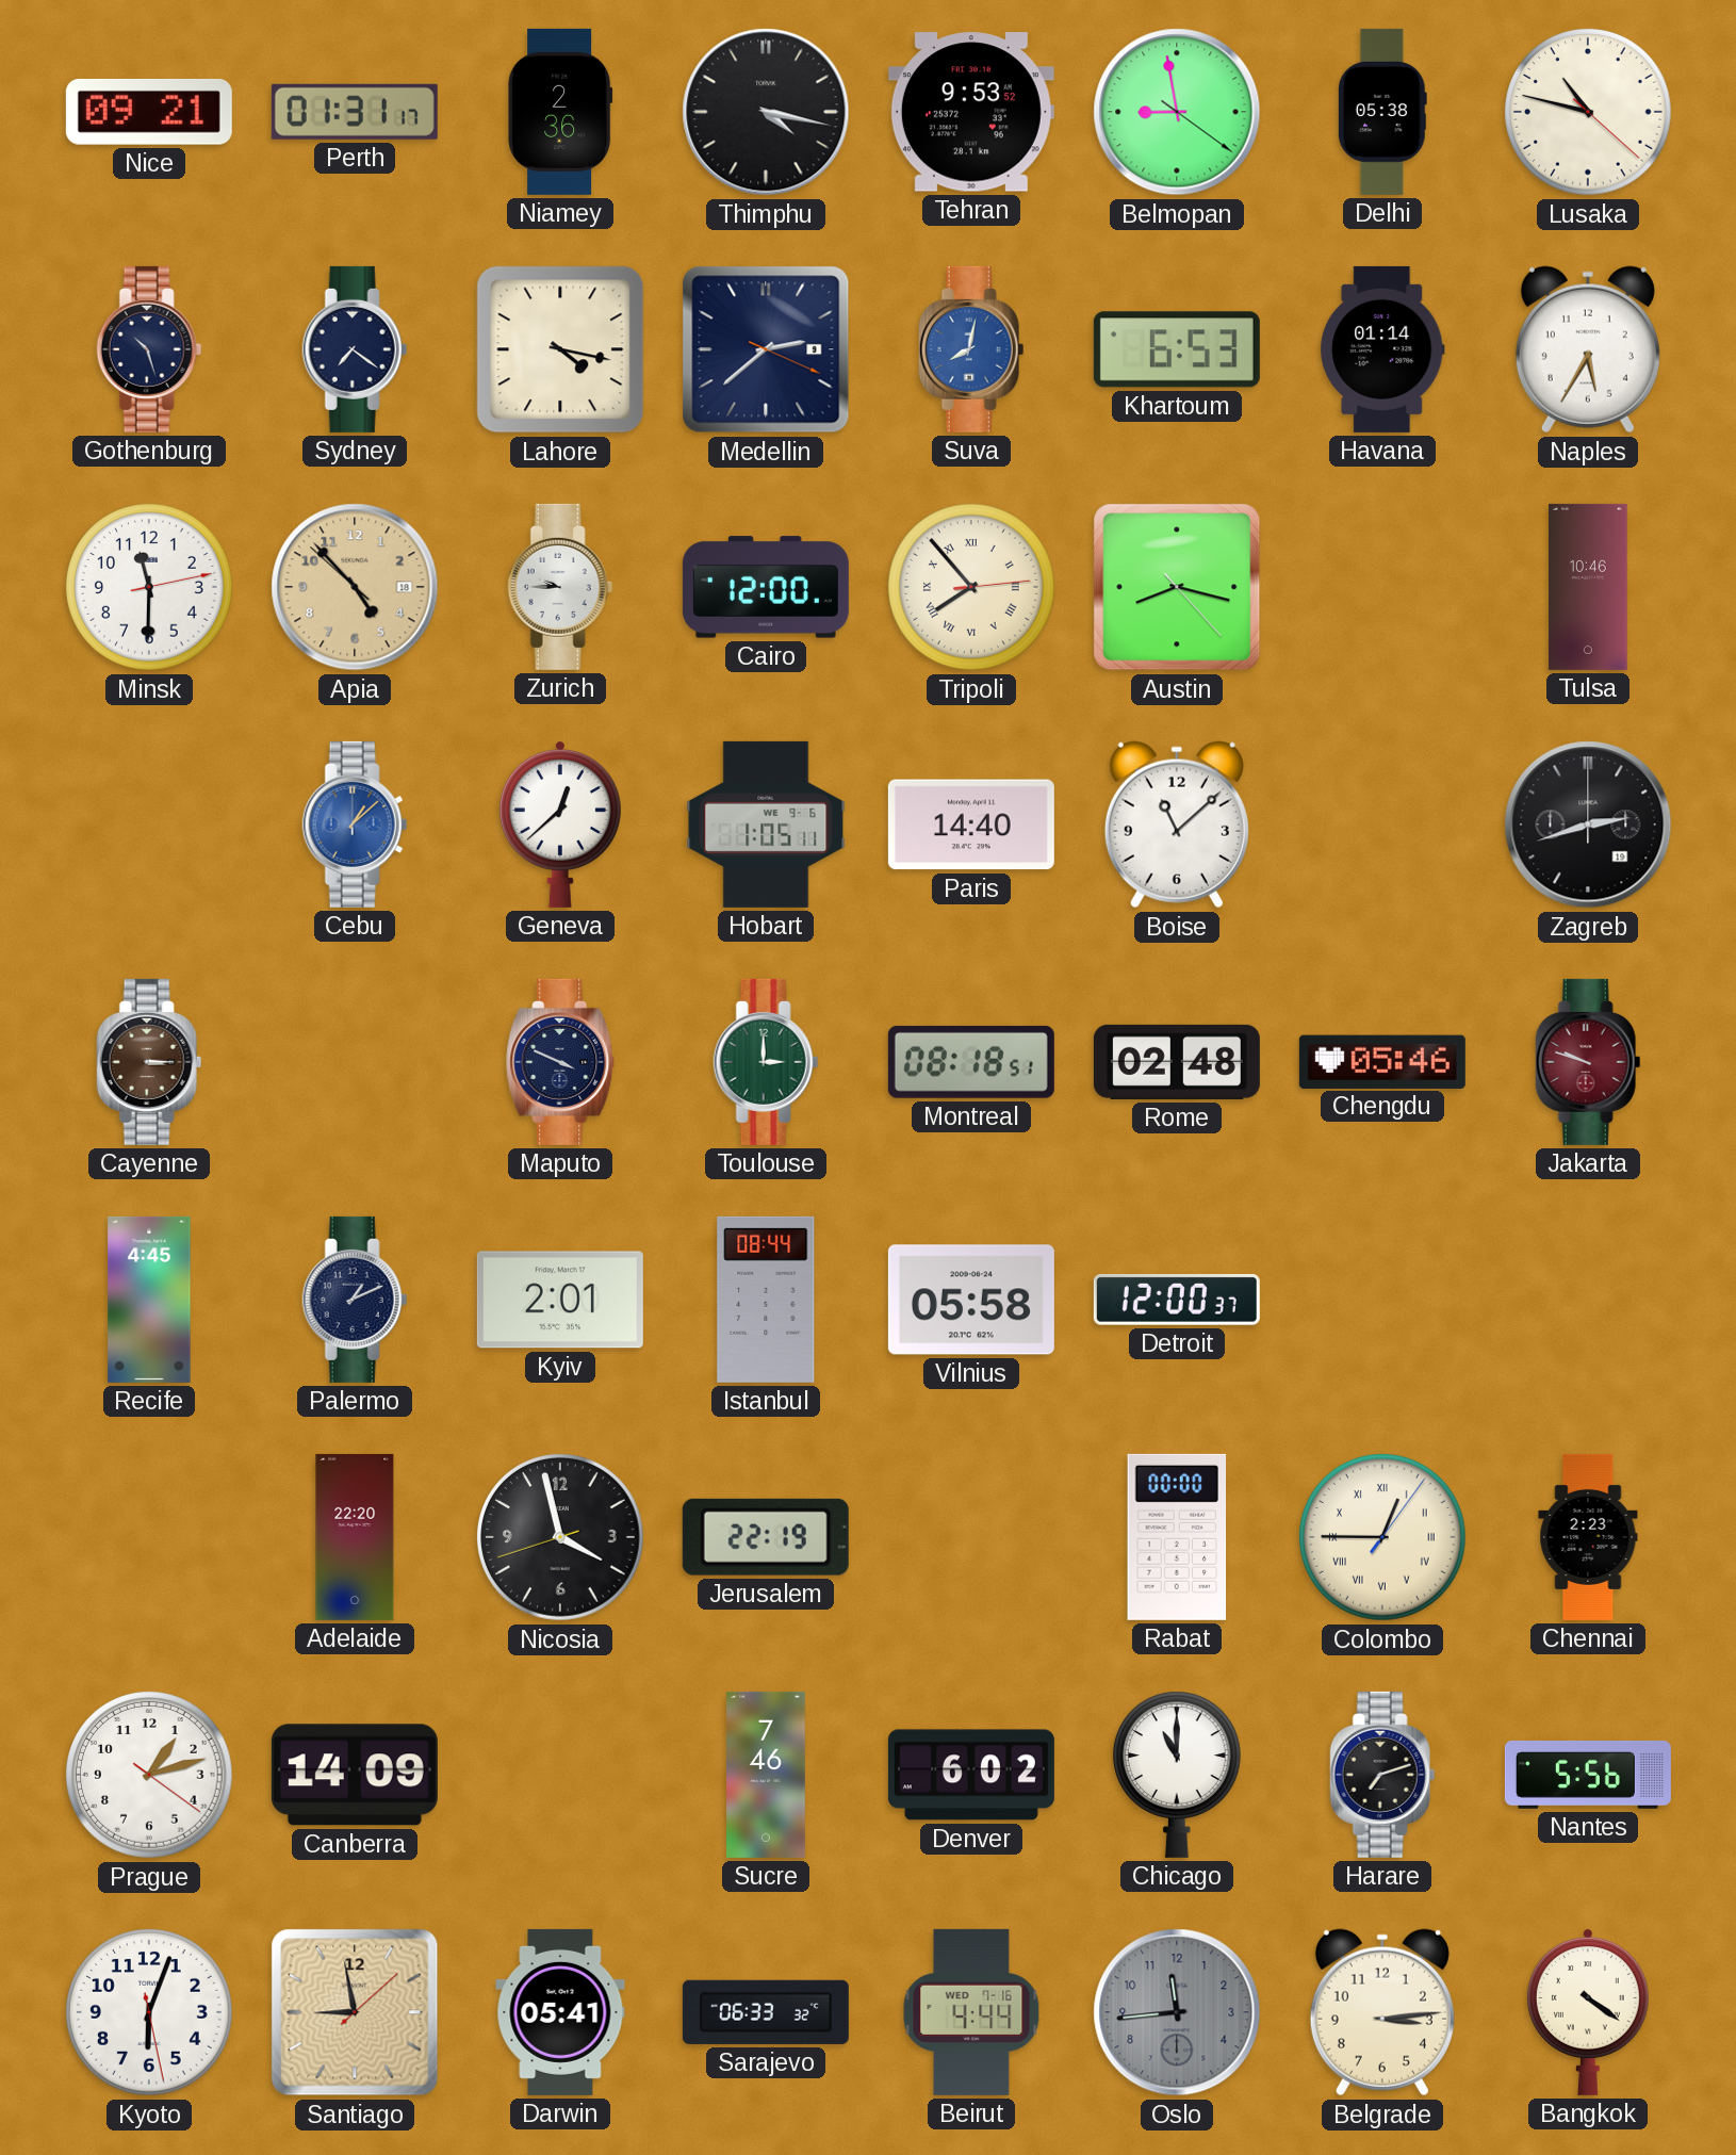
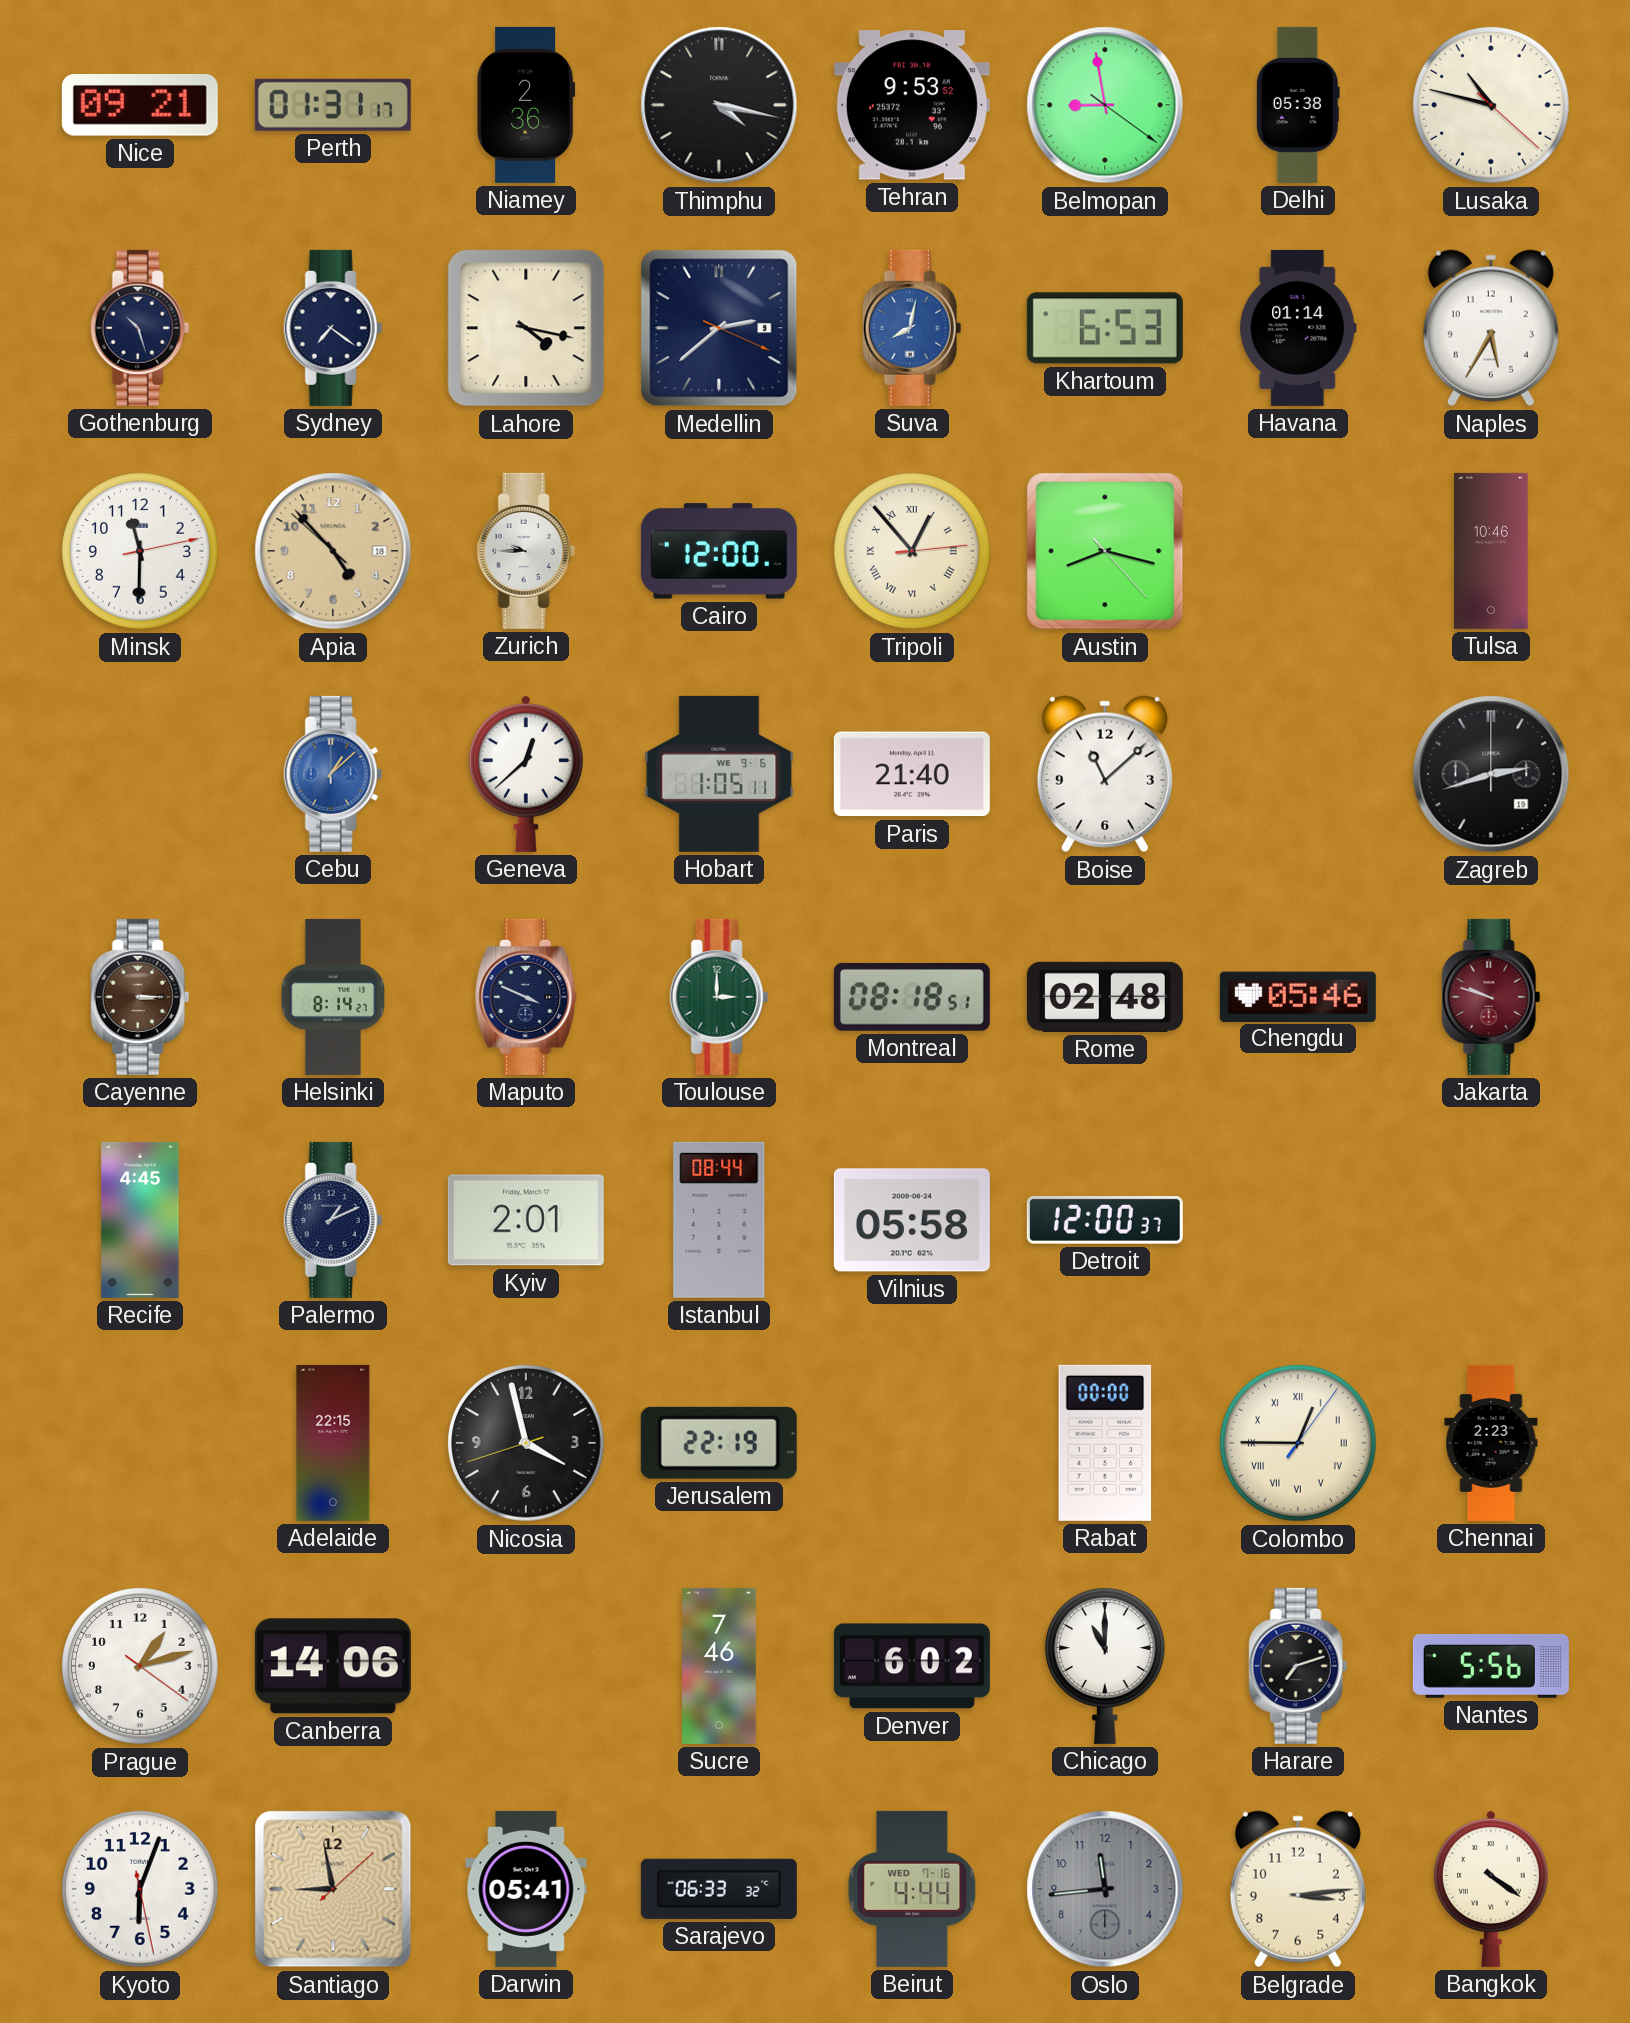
Tripoli: 7:53 -> 12:53 (913, 552)
Paris: 14:40 -> 21:40 (912, 774)
Helsinki: none -> 8:14 (332, 997)
Adelaide: 22:20 -> 22:15 (333, 1443)
Canberra: 14:09 -> 14:06 (333, 1666)
